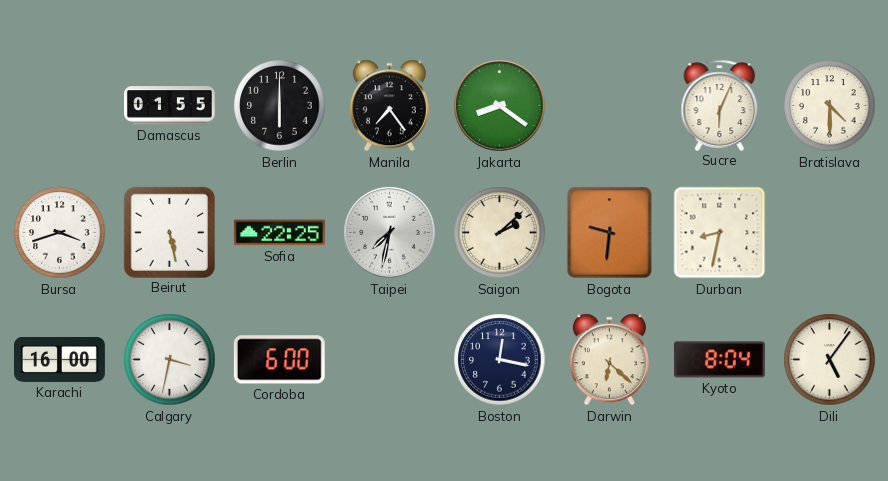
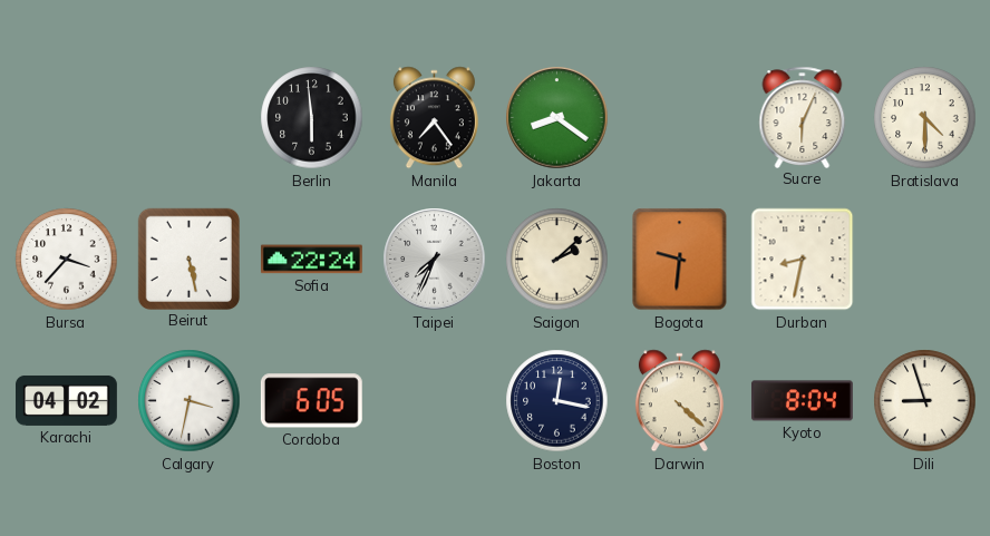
Damascus: 01:55 -> none (170, 106)
Berlin: 6:00 -> 5:59 (312, 118)
Bursa: 3:42 -> 3:37 (67, 260)
Sofia: 22:25 -> 22:24 (311, 260)
Taipei: 7:32 -> 7:34 (435, 260)
Karachi: 16:00 -> 04:02 (67, 400)
Cordoba: 6:00 -> 6:05 (311, 401)
Darwin: 6:22 -> 4:22 (679, 401)
Dili: 5:06 -> 8:57 (925, 401)
